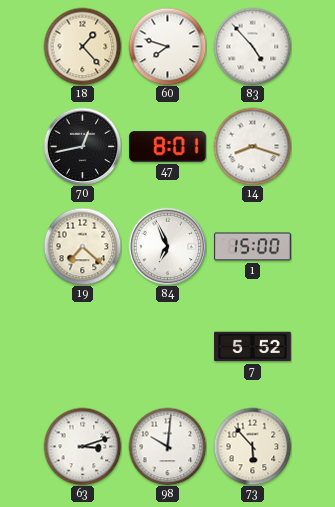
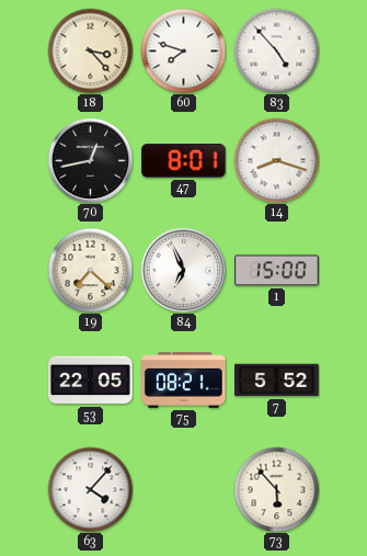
18: 1:23 -> 3:23 (90, 50)
53: none -> 22:05 (91, 381)
75: none -> 08:21 (184, 379)
63: 3:12 -> 4:07 (90, 489)
98: 10:01 -> none (167, 446)
